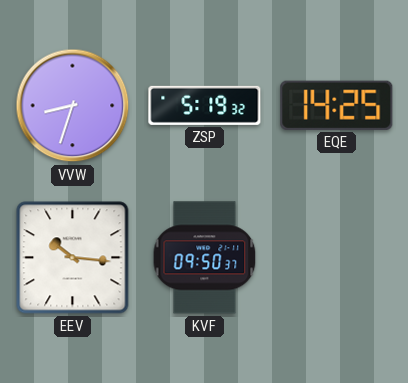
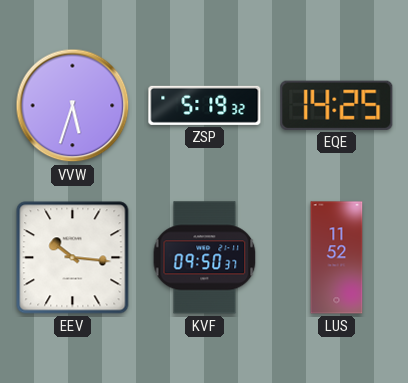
VVW: 8:33 -> 5:33 (73, 106)
LUS: none -> 11:52 (337, 258)
